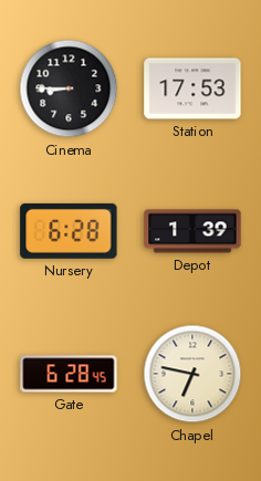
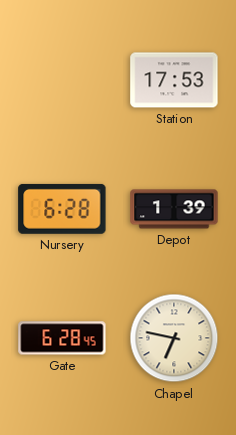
Cinema: 8:45 -> none (69, 88)
